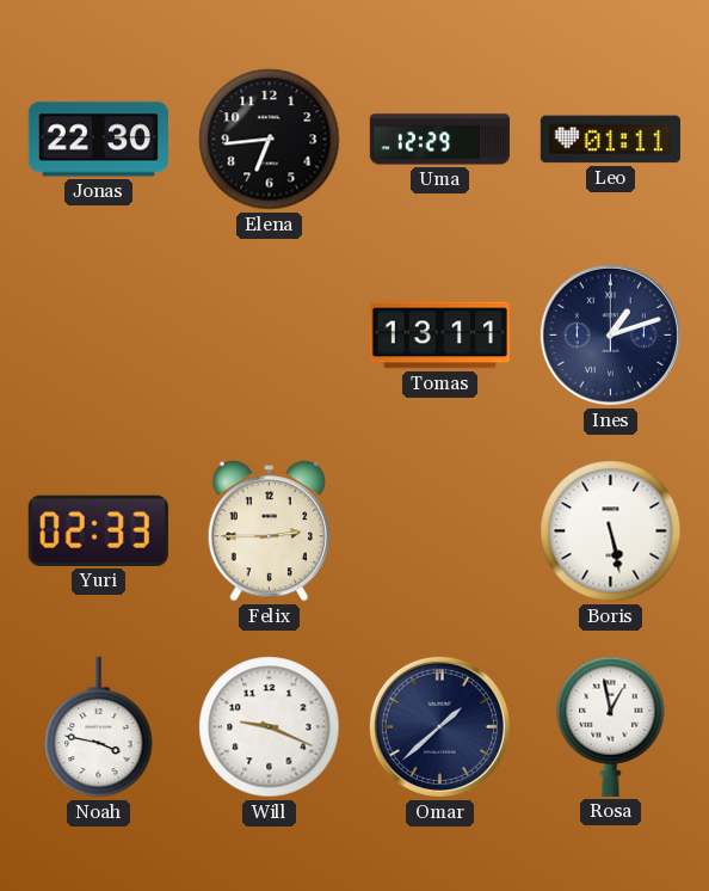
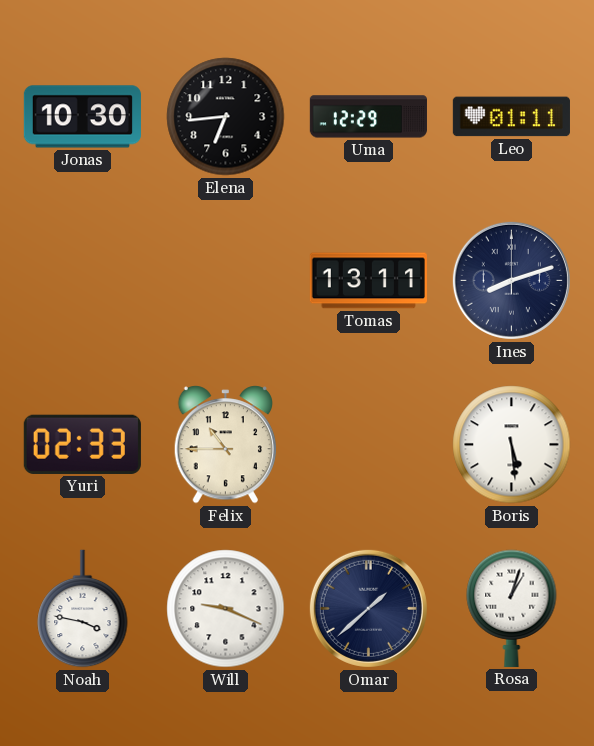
Jonas: 22:30 -> 10:30 (82, 117)
Ines: 1:12 -> 8:12 (511, 280)
Felix: 2:45 -> 10:45 (225, 445)
Boris: 5:28 -> 5:29 (512, 445)
Rosa: 12:58 -> 1:03 (512, 608)
